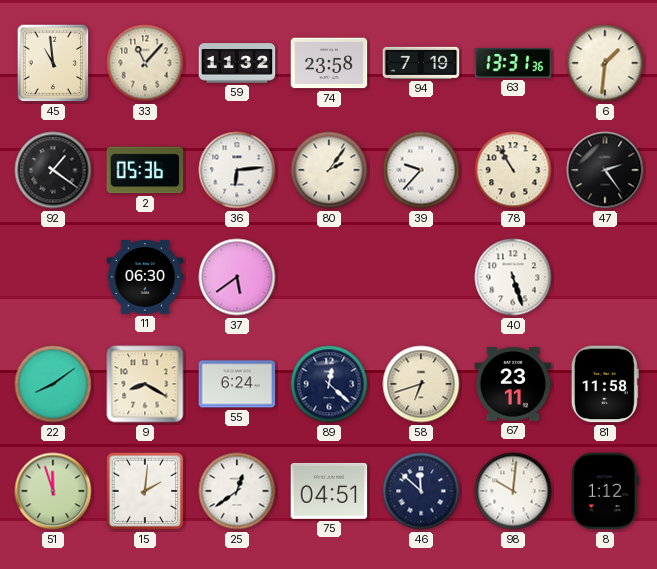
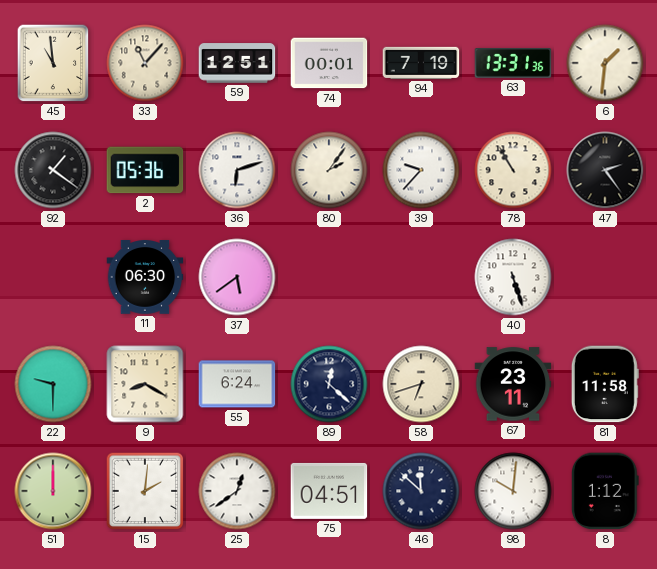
59: 11:32 -> 12:51 (237, 63)
74: 23:58 -> 00:01 (329, 63)
36: 6:14 -> 6:12 (237, 170)
22: 8:09 -> 9:30 (53, 384)
51: 11:57 -> 12:00 (53, 491)
